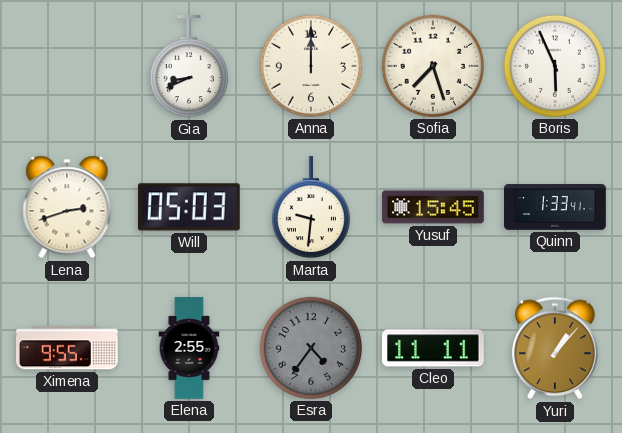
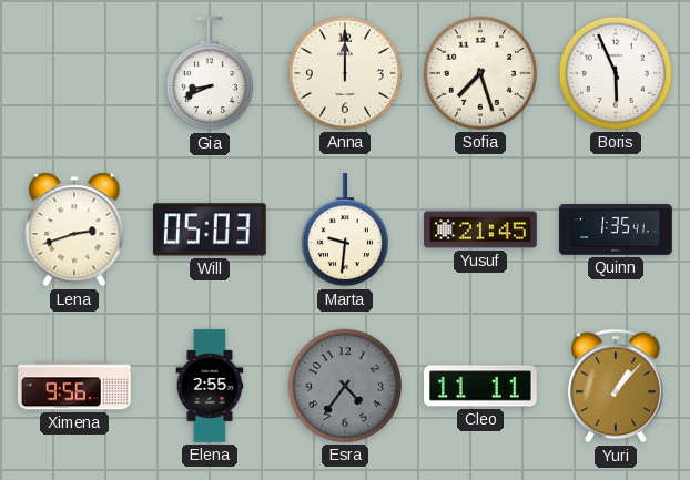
Yusuf: 15:45 -> 21:45 (480, 229)
Quinn: 1:33 -> 1:35 (616, 229)
Ximena: 9:55 -> 9:56 (75, 386)
